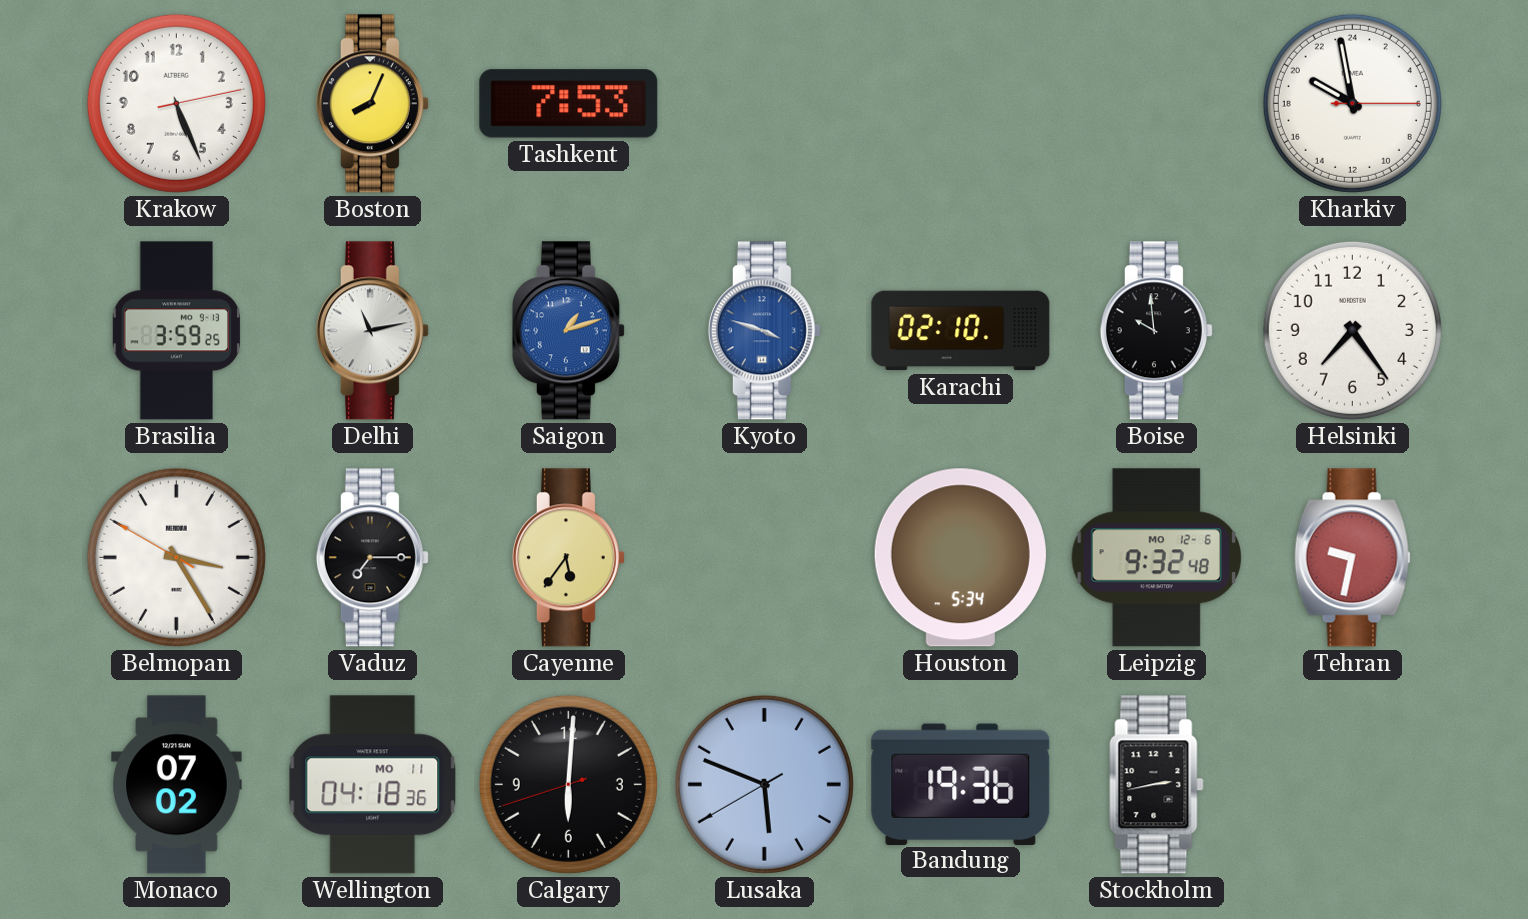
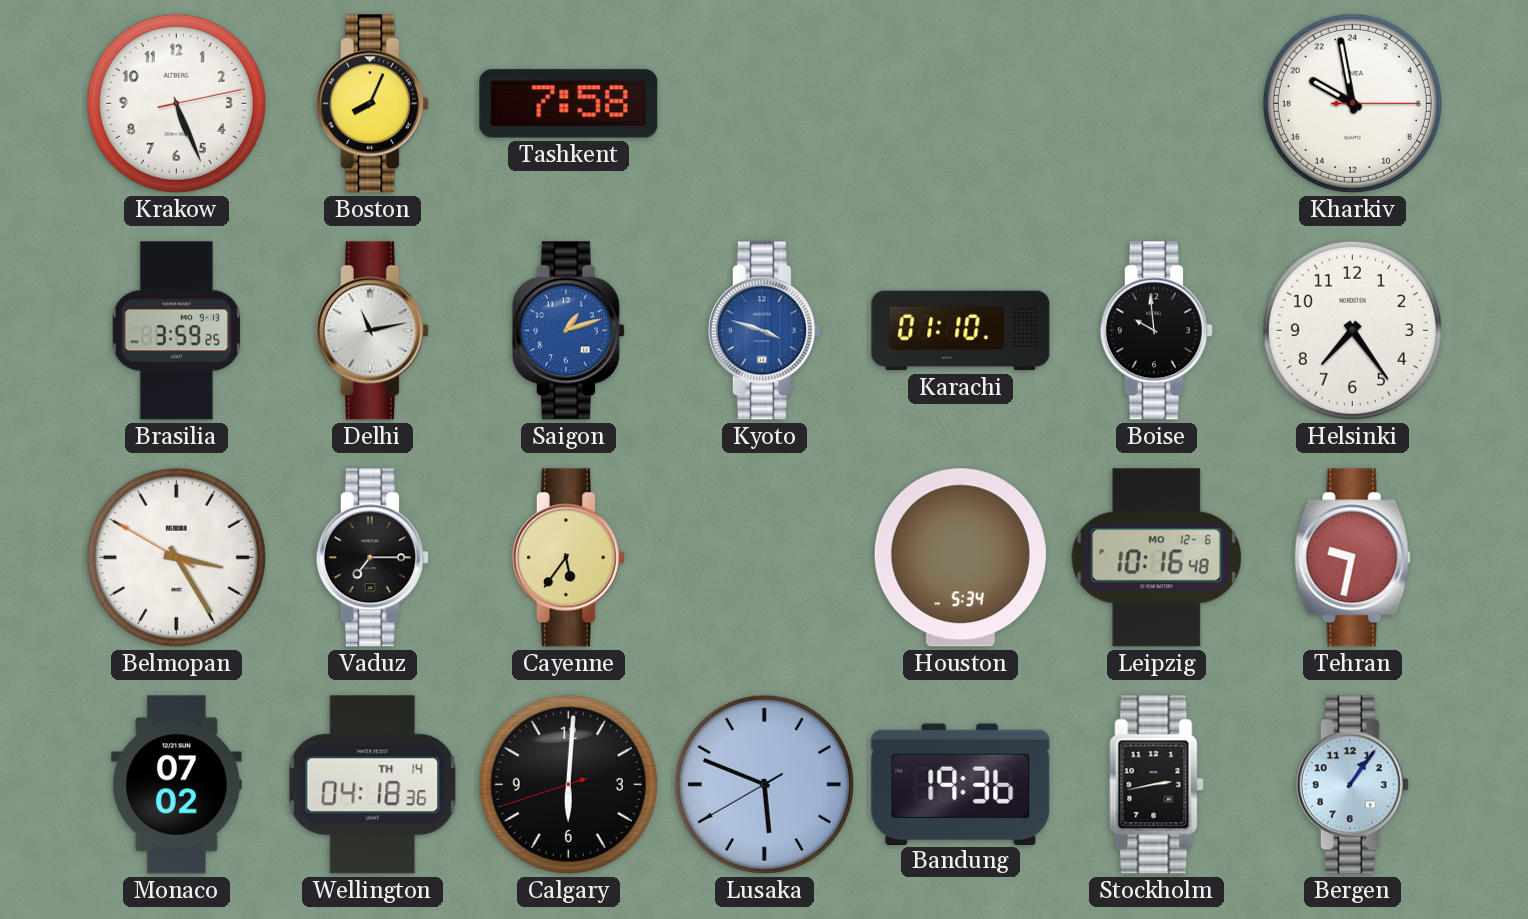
Tashkent: 7:53 -> 7:58 (569, 104)
Karachi: 02:10 -> 01:10 (961, 331)
Leipzig: 9:32 -> 10:16 (1157, 558)
Wellington date: MO 11 -> TH 14 (373, 785)
Bergen: none -> 1:06 (1352, 785)
